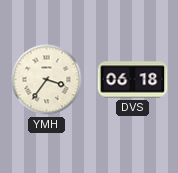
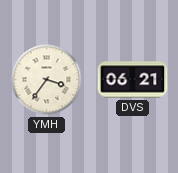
DVS: 06:18 -> 06:21 (133, 80)
